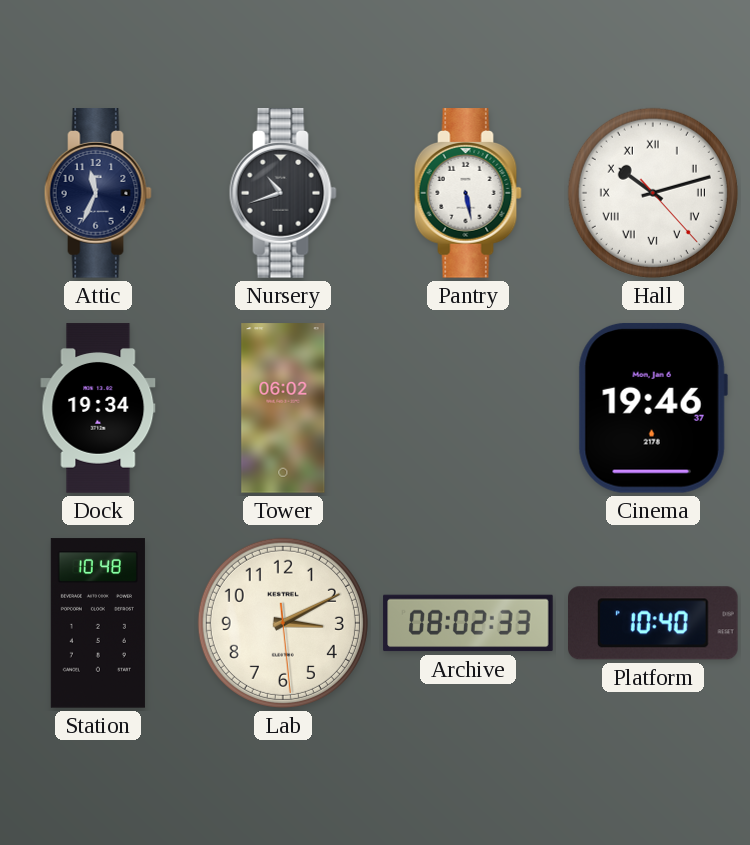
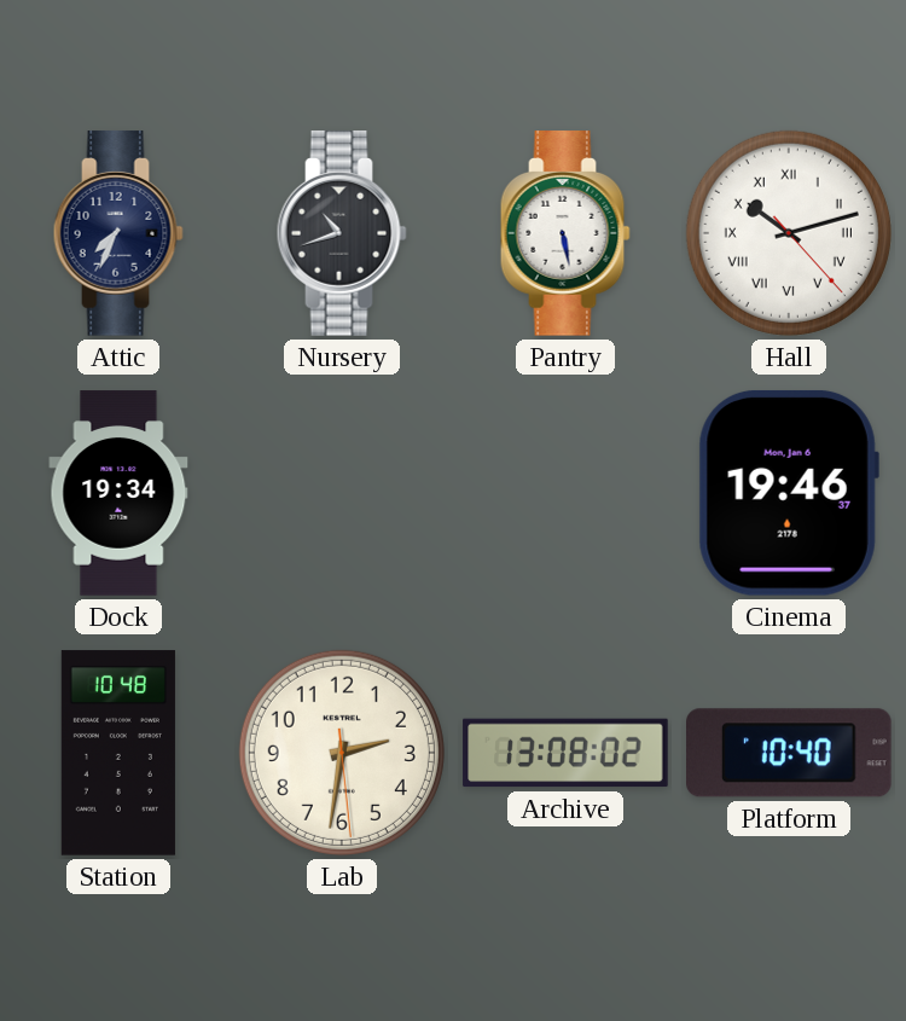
Attic: 11:34 -> 7:34 (118, 233)
Tower: 06:02 -> none (283, 408)
Lab: 3:10 -> 2:31 (342, 753)
Archive: 08:02 -> 13:08 (565, 753)
